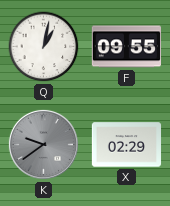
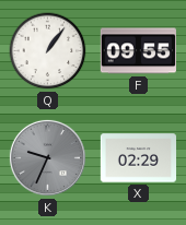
Q: 1:02 -> 1:06 (48, 51)
K: 9:39 -> 9:34 (47, 157)
